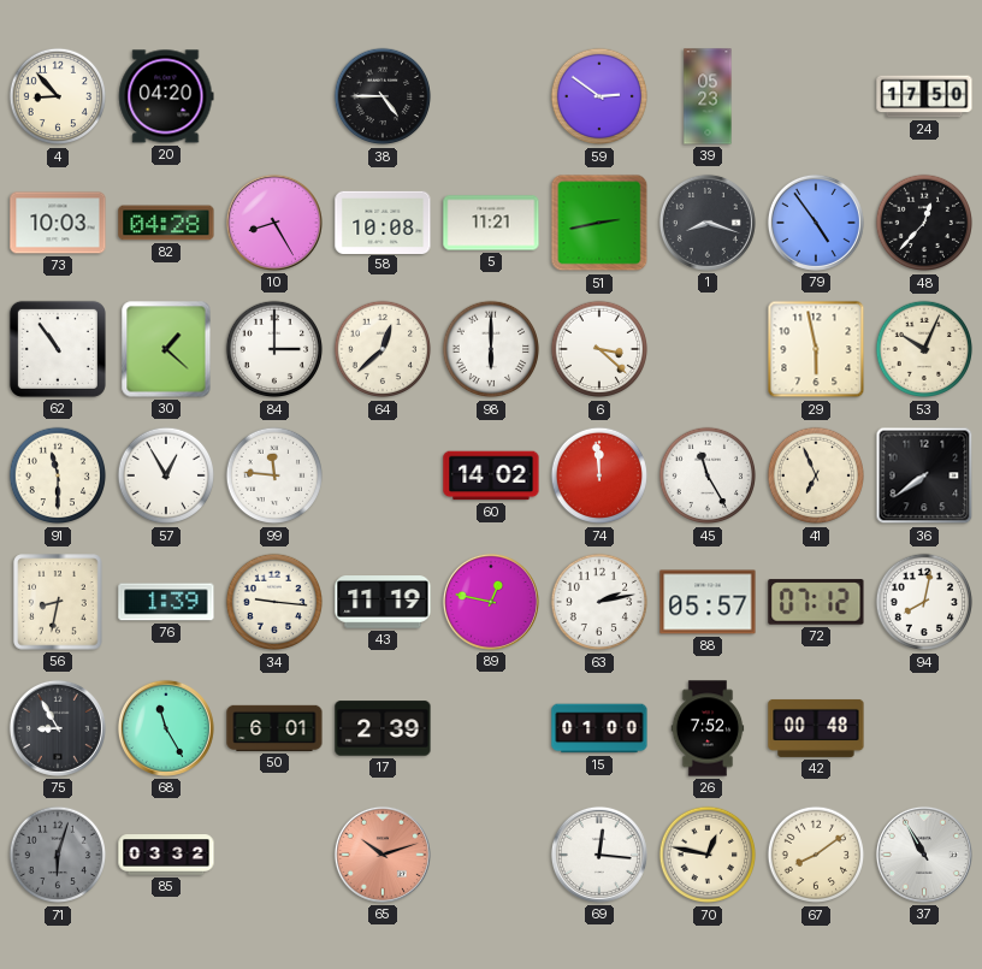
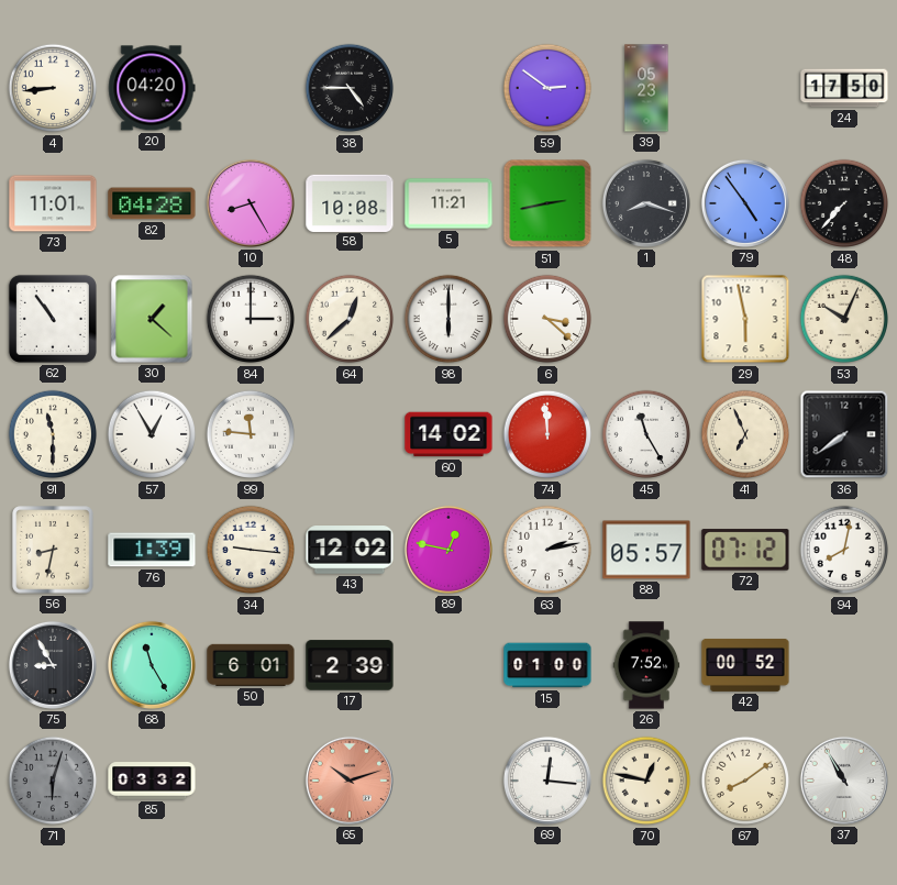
4: 8:53 -> 8:44 (53, 88)
73: 10:03 -> 11:01 (53, 203)
48: 12:37 -> 7:37 (844, 203)
43: 11:19 -> 12:02 (350, 550)
42: 00:48 -> 00:52 (745, 665)
